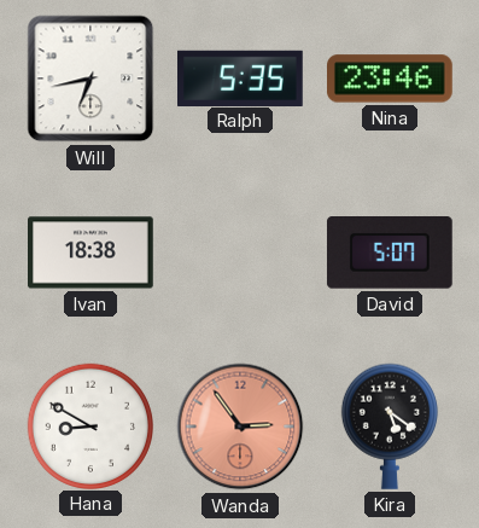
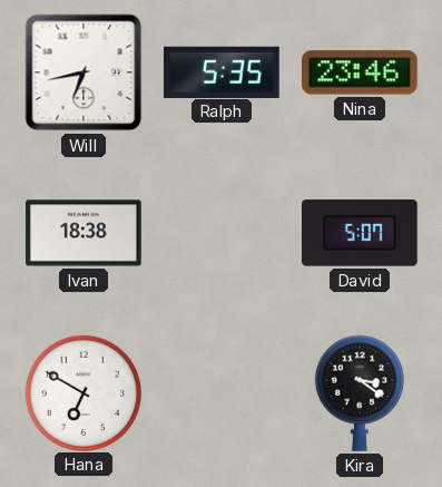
Hana: 8:50 -> 6:50 (82, 392)
Wanda: 2:54 -> none (240, 427)
Kira: 5:21 -> 3:21 (360, 393)
